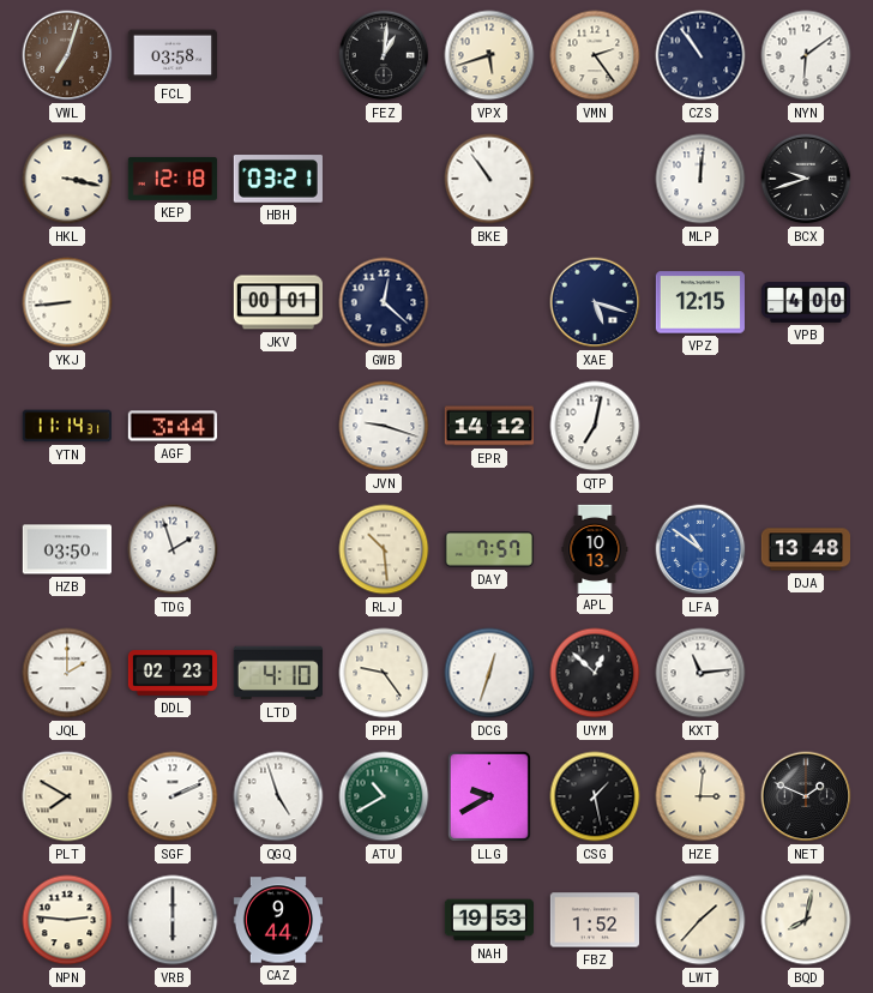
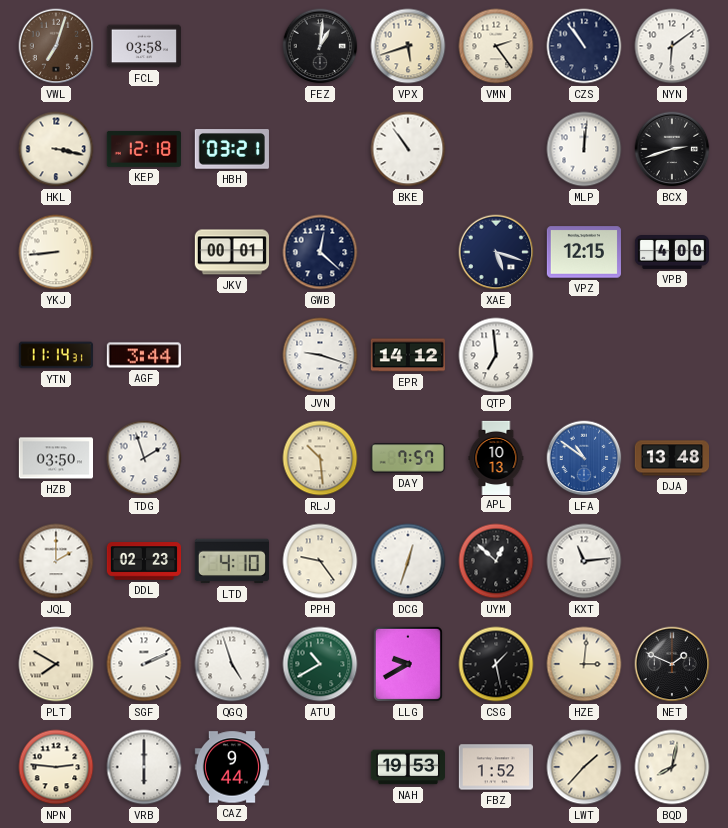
BCX: 9:42 -> 2:42 (672, 149)
QTP: 7:02 -> 6:59 (496, 355)
